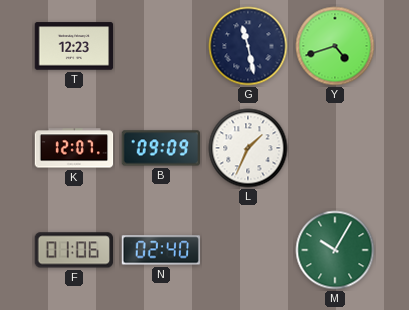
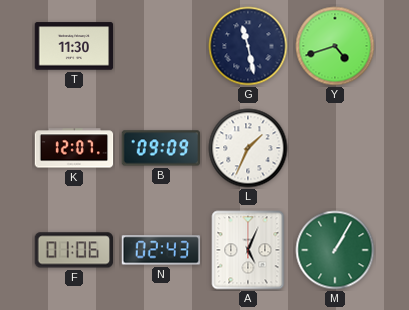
T: 12:23 -> 11:30 (74, 46)
N: 02:40 -> 02:43 (161, 250)
A: none -> 5:04 (248, 250)
M: 10:05 -> 1:05 (335, 250)
